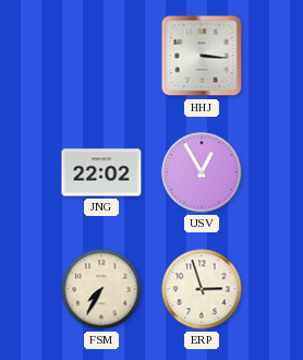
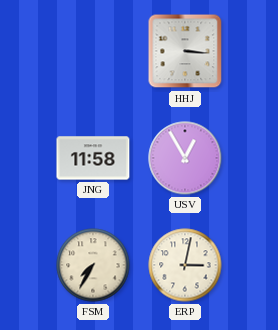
JNG: 22:02 -> 11:58 (93, 158)
ERP: 2:57 -> 3:02 (185, 265)
